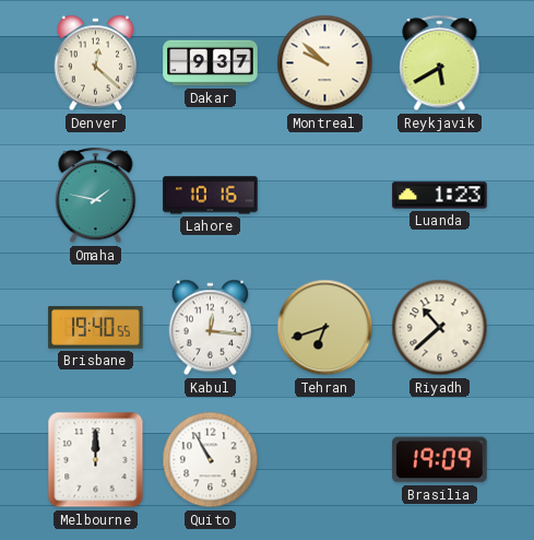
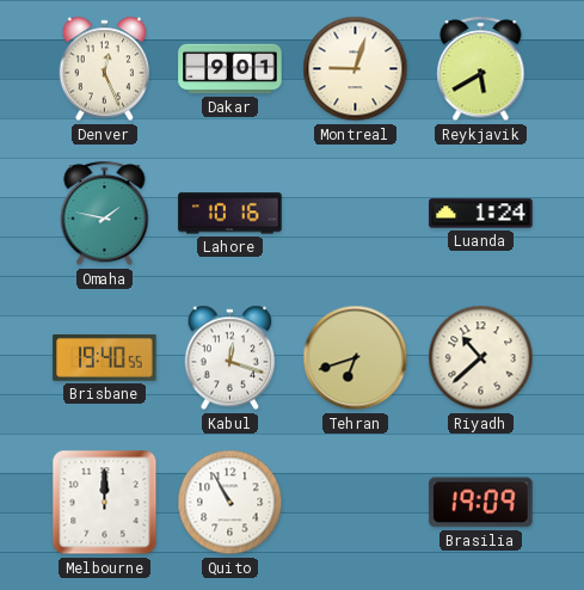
Denver: 12:22 -> 12:26 (105, 69)
Dakar: 9:37 -> 9:01 (230, 69)
Montreal: 9:52 -> 9:03 (356, 69)
Luanda: 1:23 -> 1:24 (481, 214)
Kabul: 12:16 -> 12:18 (230, 358)
